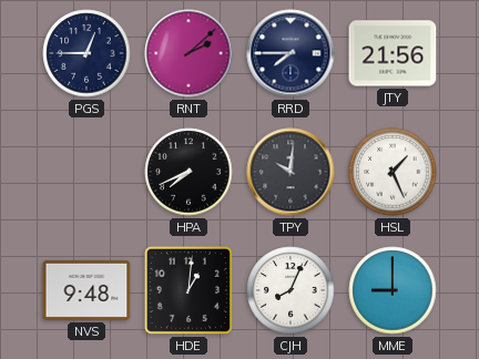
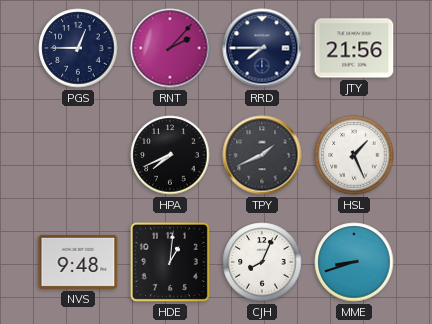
RNT: 2:08 -> 2:07 (170, 48)
TPY: 10:01 -> 1:41 (262, 155)
MME: 9:00 -> 8:42 (354, 262)
